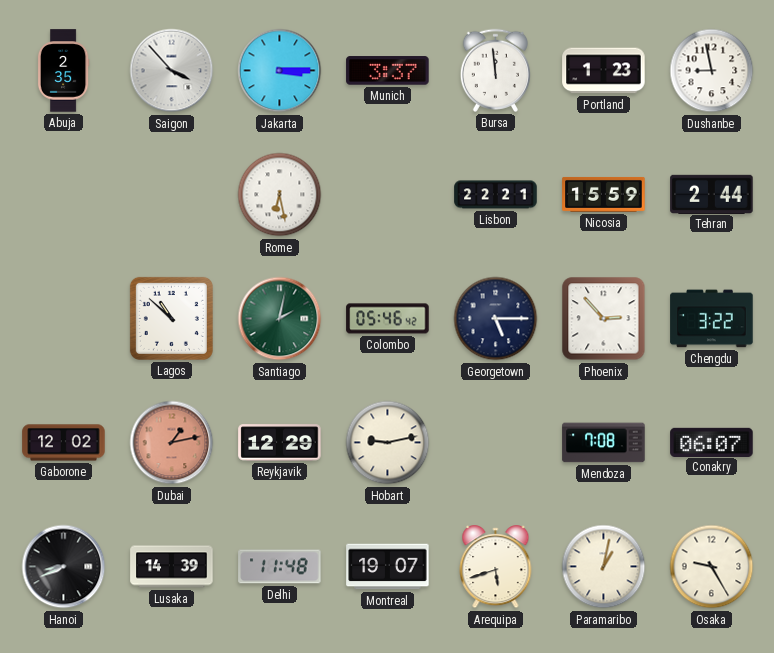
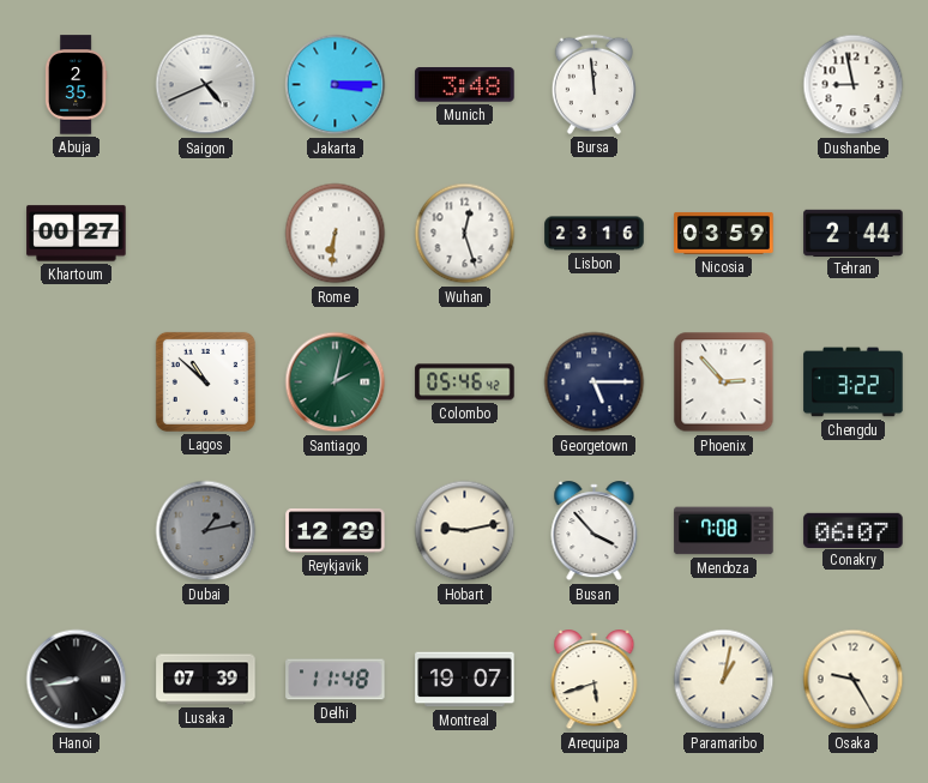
Saigon: 3:53 -> 4:41 (206, 85)
Munich: 3:37 -> 3:48 (465, 85)
Portland: 1:23 -> none (604, 71)
Khartoum: none -> 00:27 (77, 234)
Rome: 6:28 -> 6:31 (336, 234)
Wuhan: none -> 12:27 (465, 234)
Lisbon: 22:21 -> 23:16 (595, 234)
Nicosia: 15:59 -> 03:59 (724, 233)
Gaborone: 12:02 -> none (64, 443)
Dubai dial: salmon -> grey (206, 531)
Busan: none -> 3:53 (595, 531)
Hanoi: 8:41 -> 8:43 (77, 680)
Lusaka: 14:39 -> 07:39 (206, 680)
